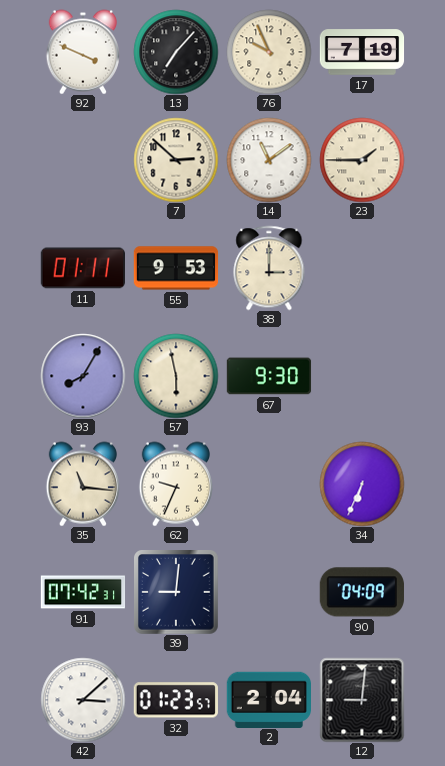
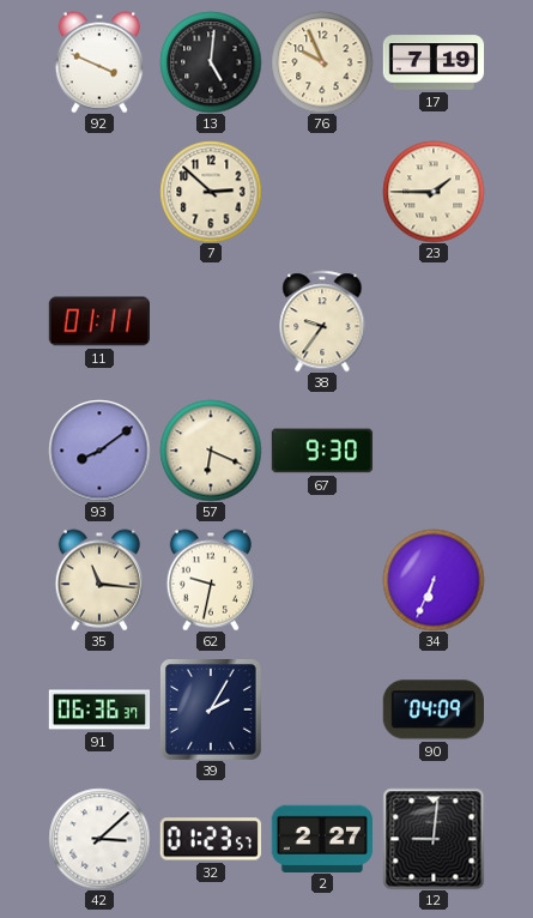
13: 7:07 -> 5:01 (211, 62)
14: 11:09 -> none (269, 160)
55: 9:53 -> none (176, 268)
38: 3:00 -> 9:36 (322, 321)
93: 8:05 -> 8:09 (99, 451)
57: 5:58 -> 6:19 (211, 451)
62: 9:34 -> 9:32 (210, 580)
91: 07:42 -> 06:36 (99, 709)
39: 9:01 -> 2:05 (211, 711)
2: 2:04 -> 2:27 (321, 838)
